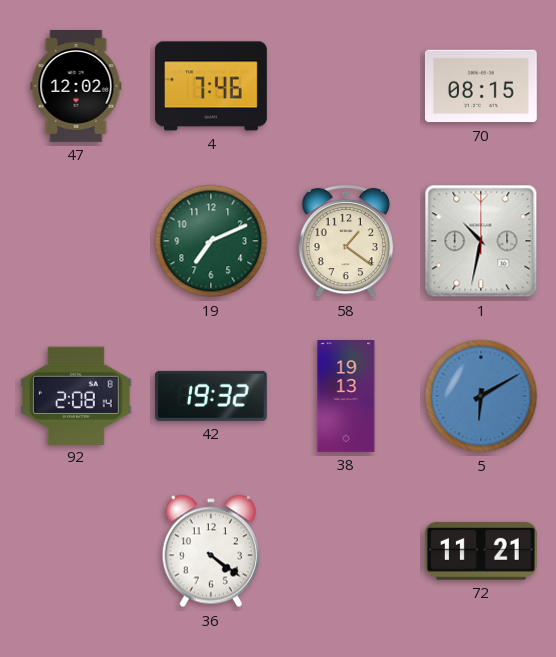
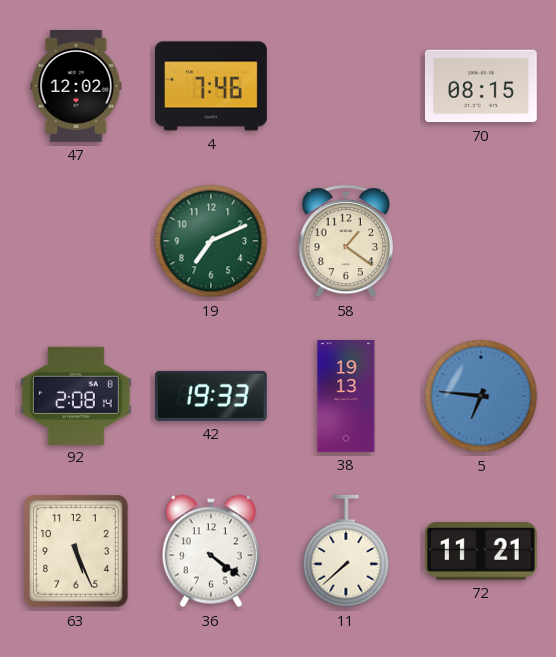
1: 10:32 -> none (481, 241)
42: 19:32 -> 19:33 (211, 396)
5: 6:10 -> 6:46 (481, 396)
63: none -> 5:26 (76, 551)
11: none -> 7:38 (346, 551)
